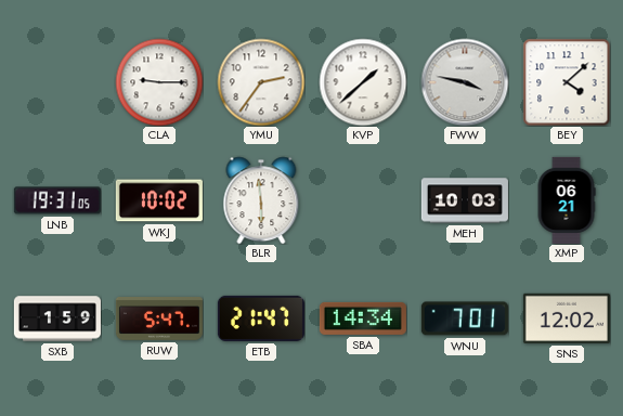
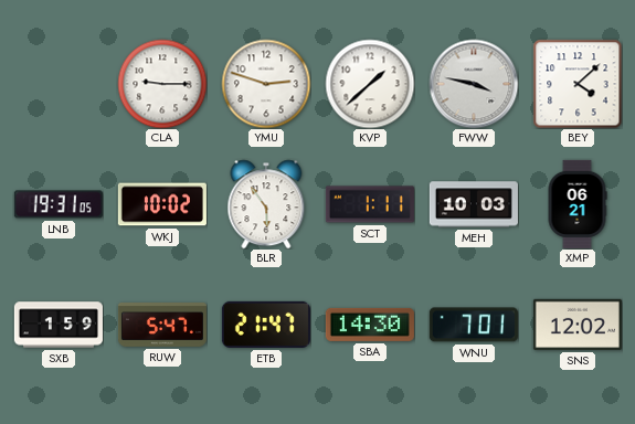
YMU: 2:36 -> 2:48 (266, 84)
BLR: 5:59 -> 5:54 (266, 204)
SCT: none -> 1:11 (370, 204)
SBA: 14:34 -> 14:30 (370, 325)
